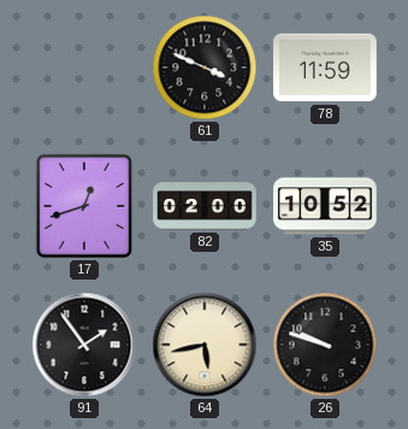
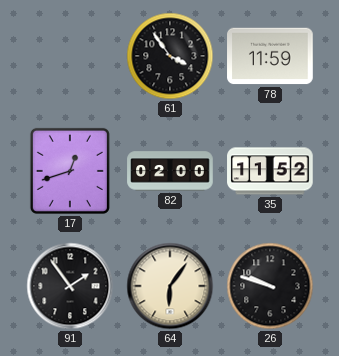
61: 3:49 -> 3:54 (170, 56)
35: 10:52 -> 11:52 (270, 171)
64: 5:43 -> 6:06 (170, 286)
